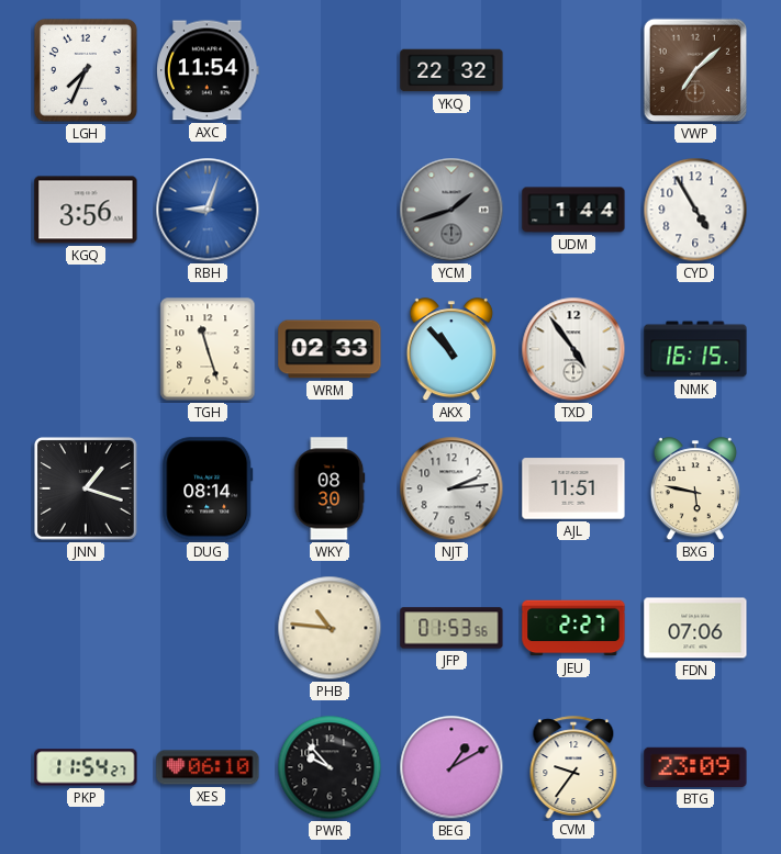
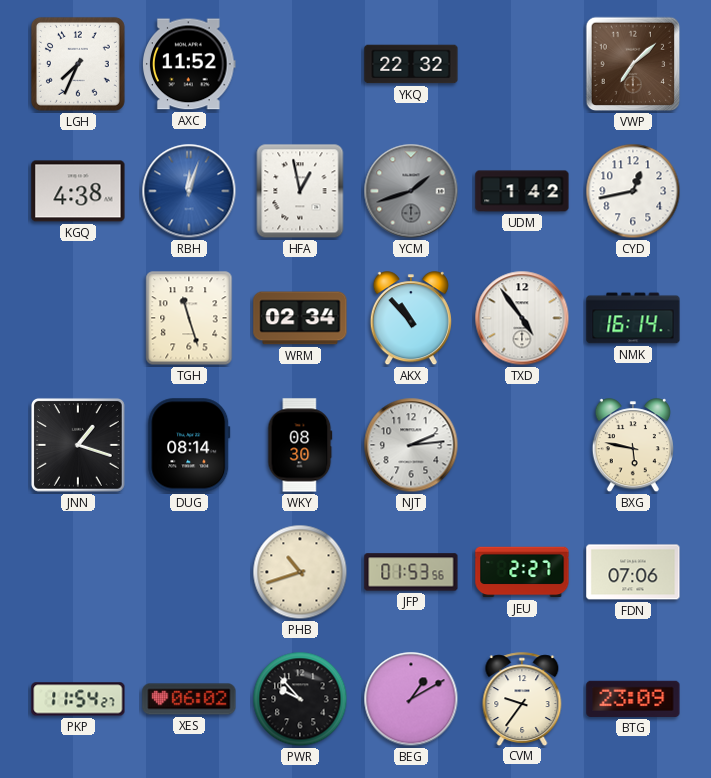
AXC: 11:54 -> 11:52 (189, 64)
KGQ: 3:56 -> 4:38 (78, 191)
RBH: 9:03 -> 12:03 (189, 191)
HFA: none -> 12:58 (300, 191)
UDM: 1:44 -> 1:42 (522, 191)
CYD: 4:55 -> 12:43 (633, 191)
WRM: 02:33 -> 02:34 (300, 318)
NMK: 16:15 -> 16:14 (633, 318)
AJL: 11:51 -> none (573, 488)
PHB: 10:46 -> 10:42 (300, 572)
XES: 06:10 -> 06:02 (189, 699)
